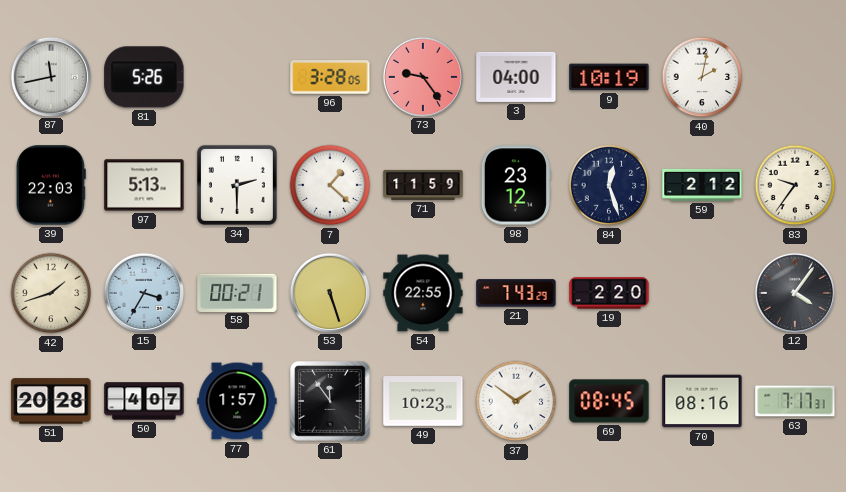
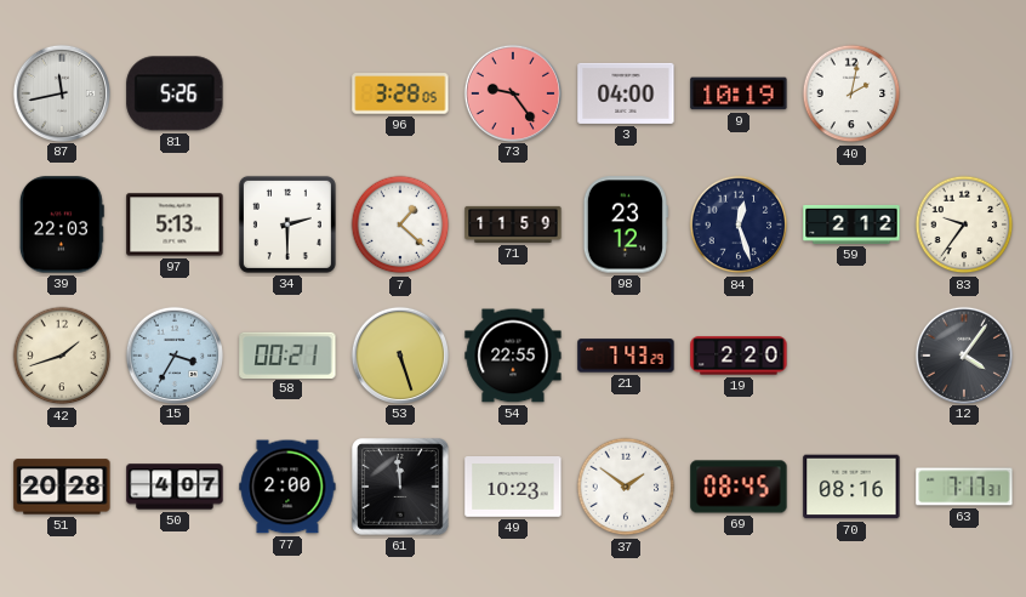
77: 1:57 -> 2:00 (287, 487)
61: 11:54 -> 11:59 (400, 487)
